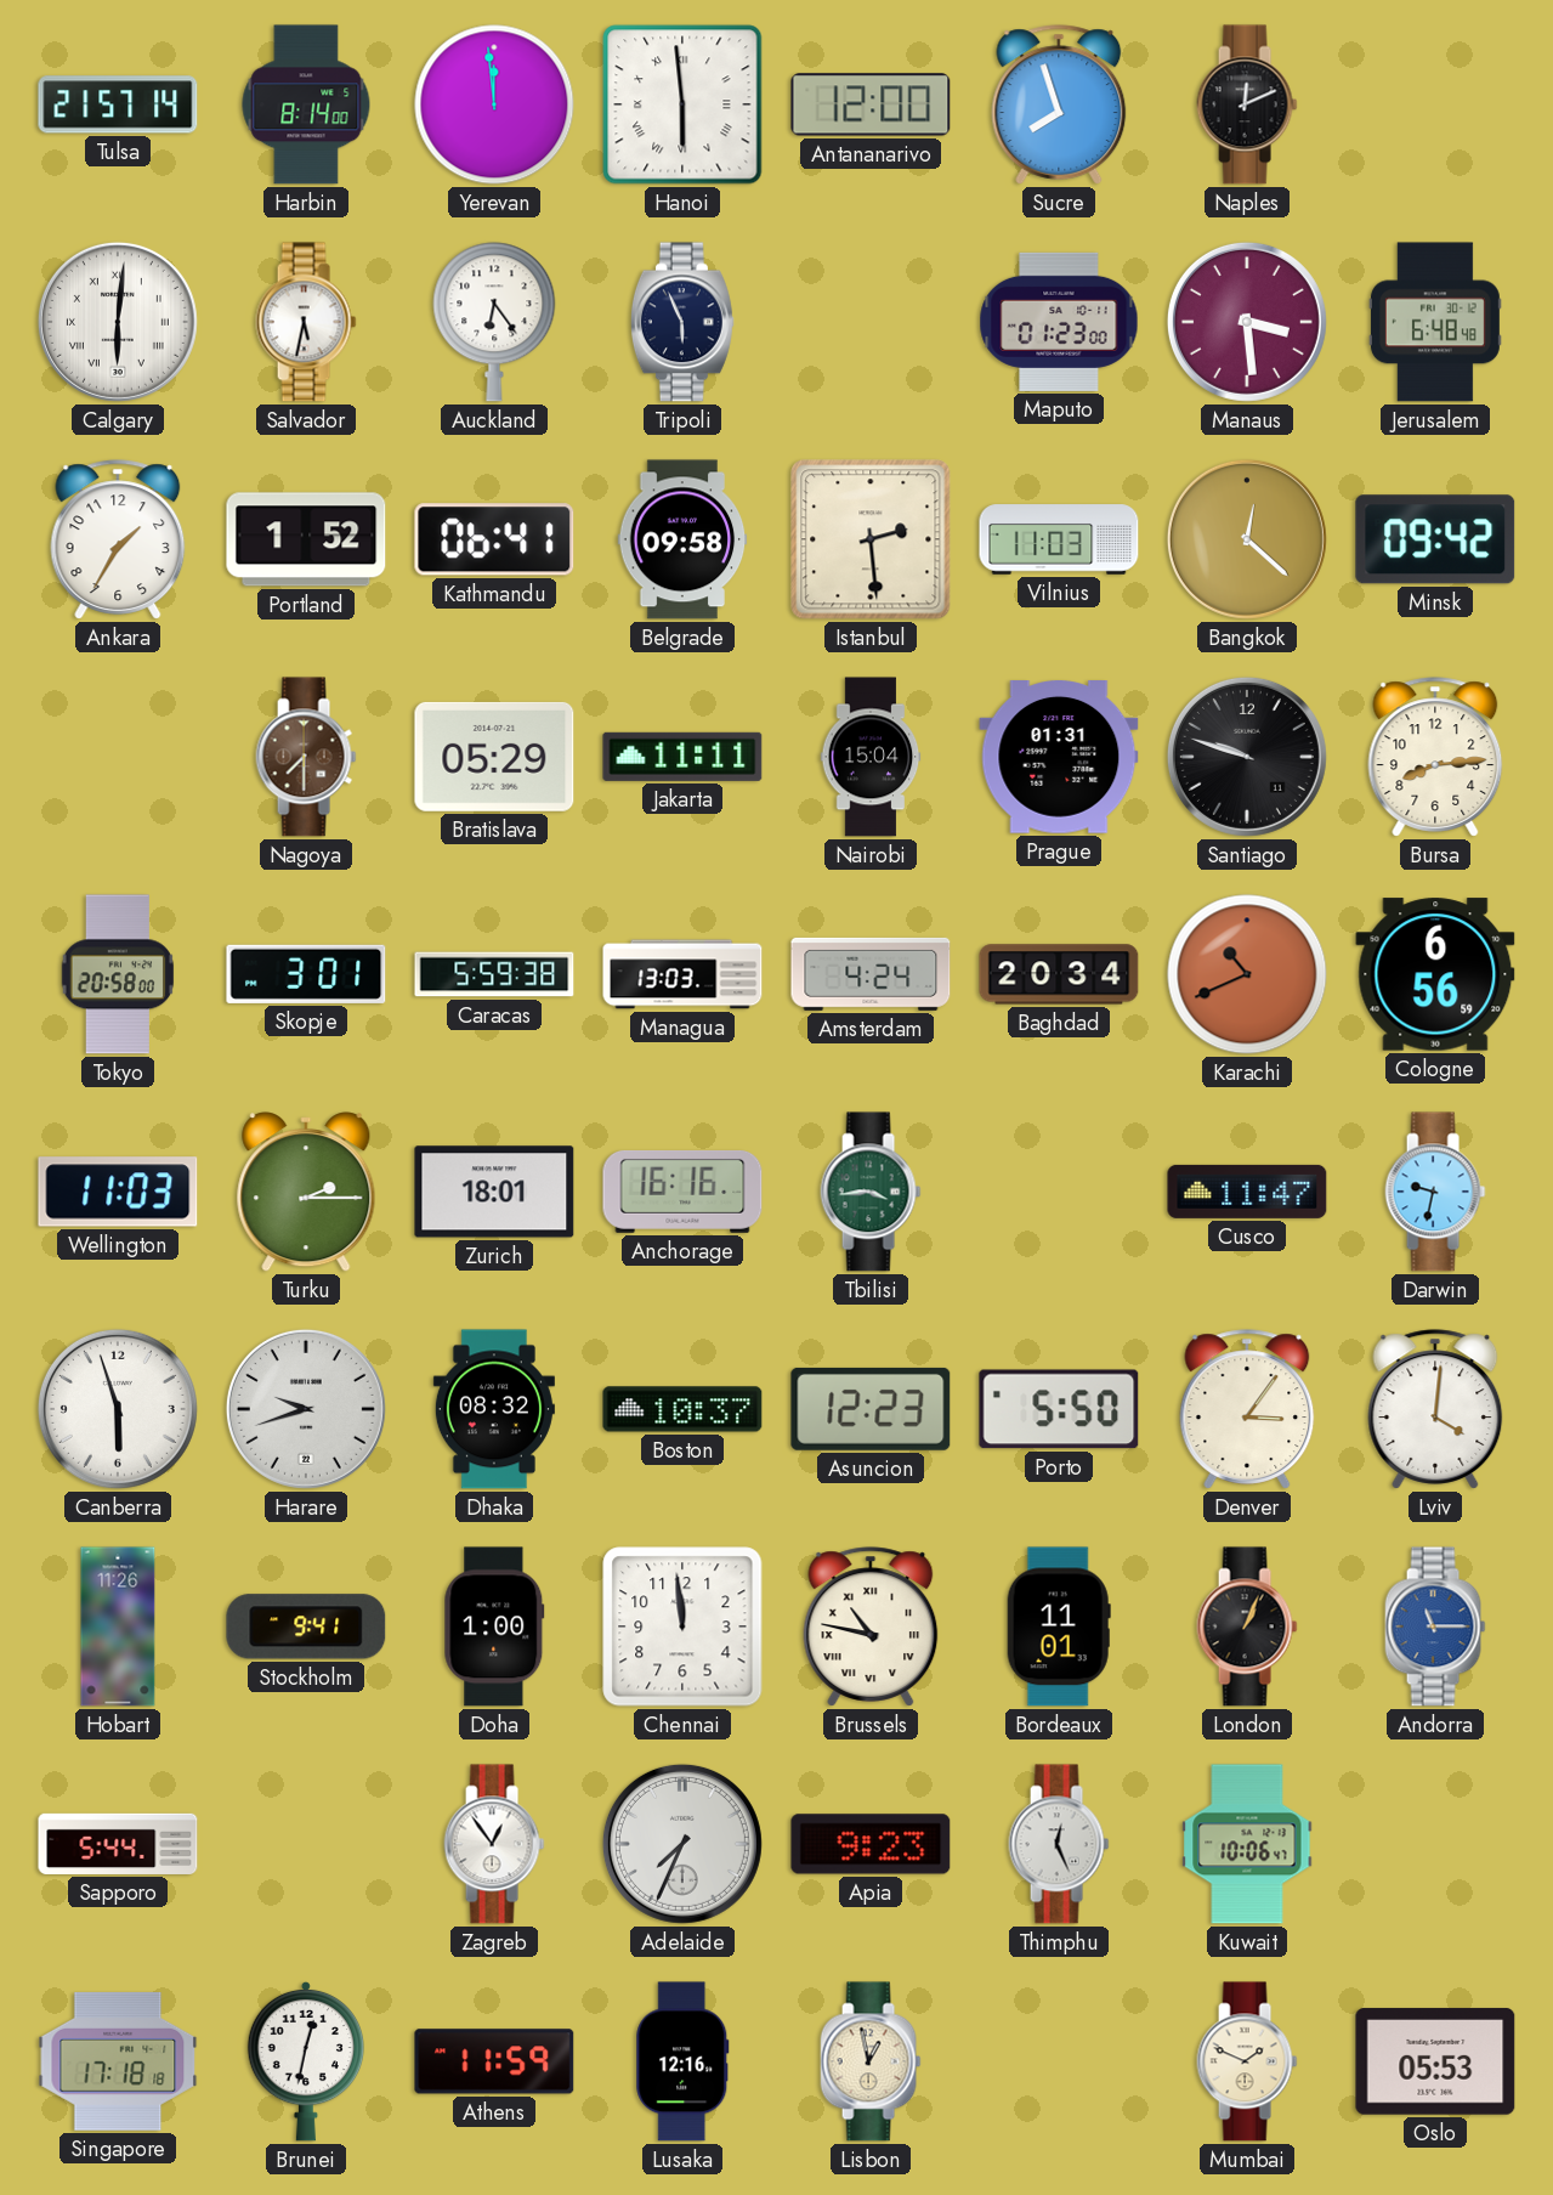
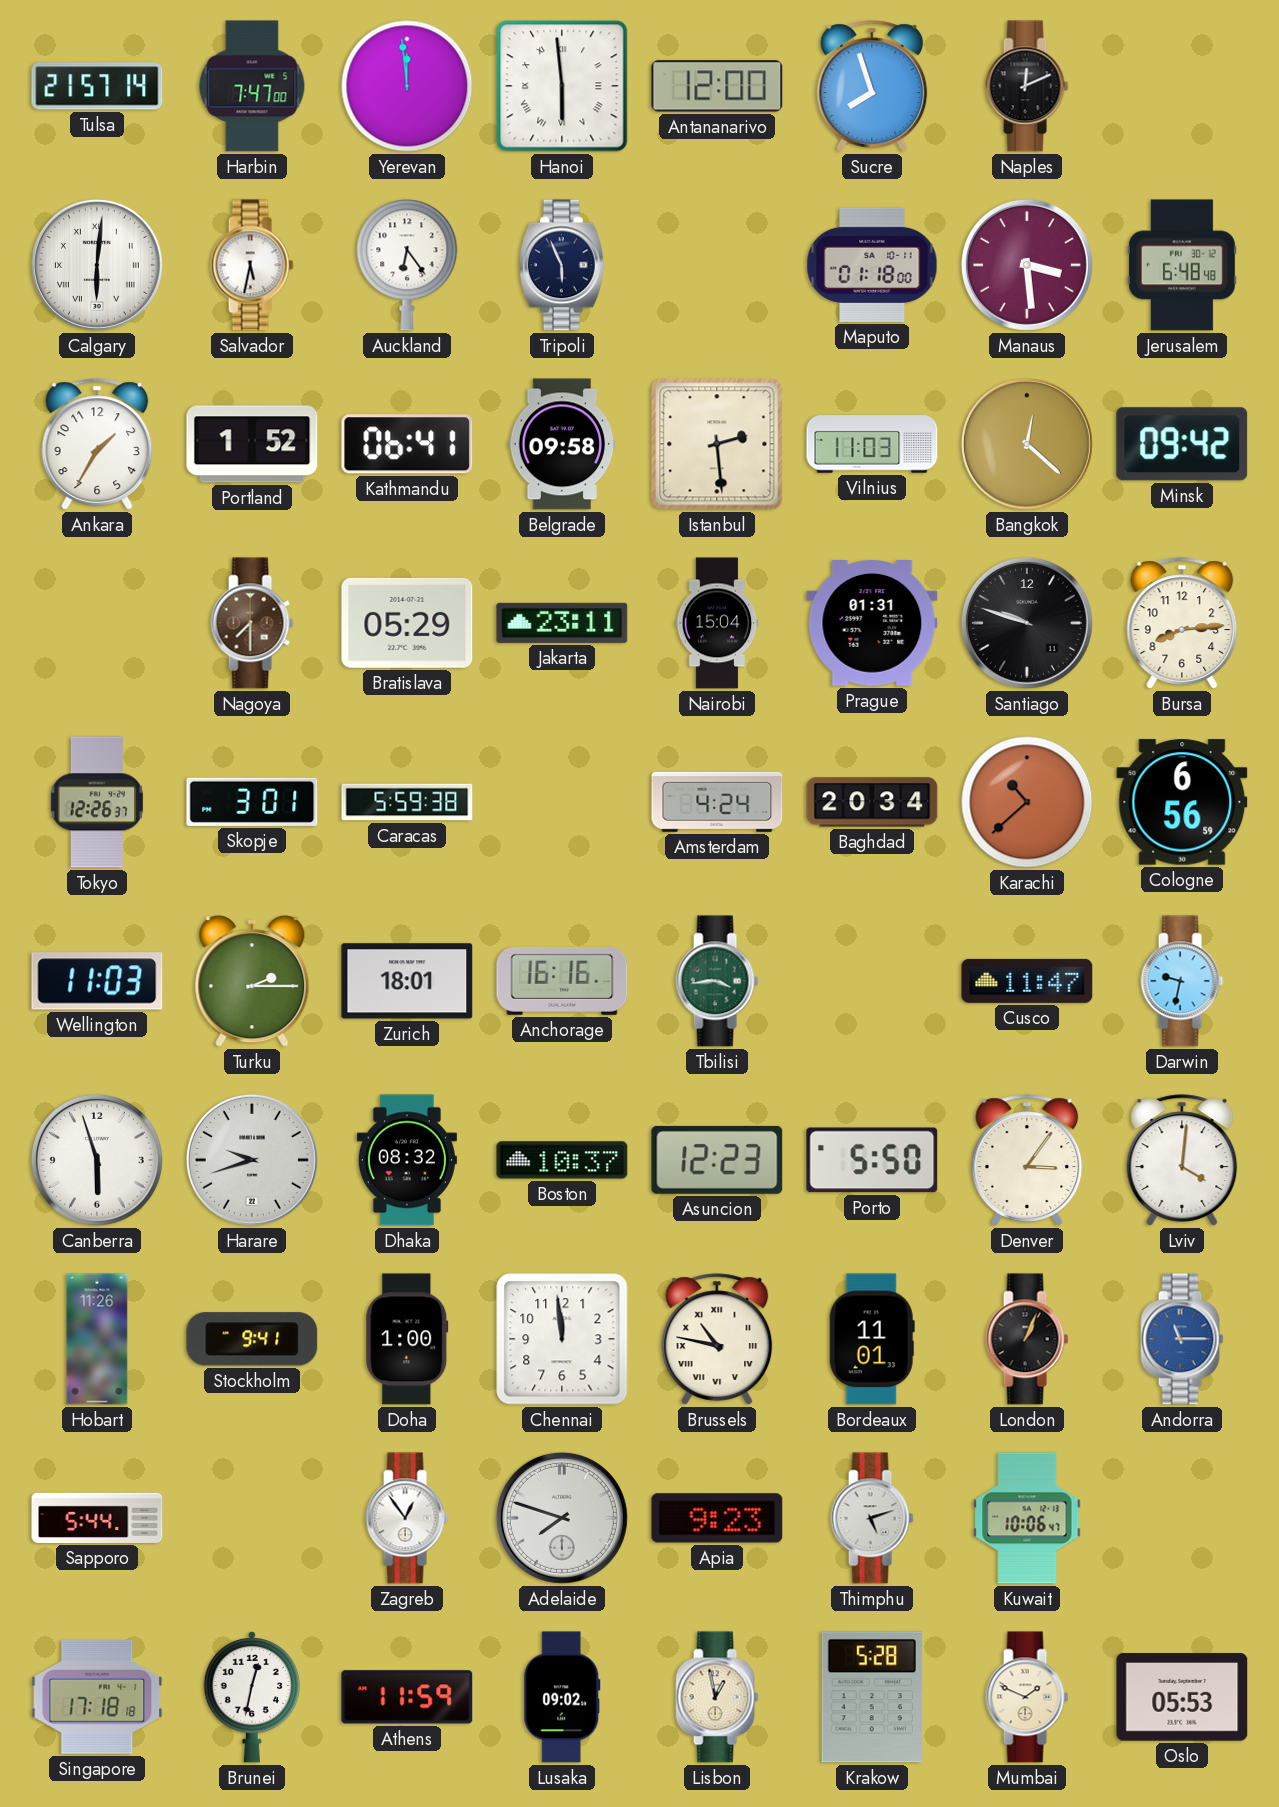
Harbin: 8:14 -> 7:47 (252, 86)
Maputo: 01:23 -> 01:18 (872, 265)
Jakarta: 11:11 -> 23:11 (562, 623)
Tokyo: 20:58 -> 12:26 (97, 802)
Managua: 13:03 -> none (682, 974)
Karachi: 10:41 -> 10:38 (1027, 802)
Adelaide: 7:34 -> 7:48 (562, 1518)
Thimphu: 12:26 -> 5:12 (872, 1518)
Lusaka: 12:16 -> 09:02 (562, 1697)
Krakow: none -> 5:28 (872, 1697)
